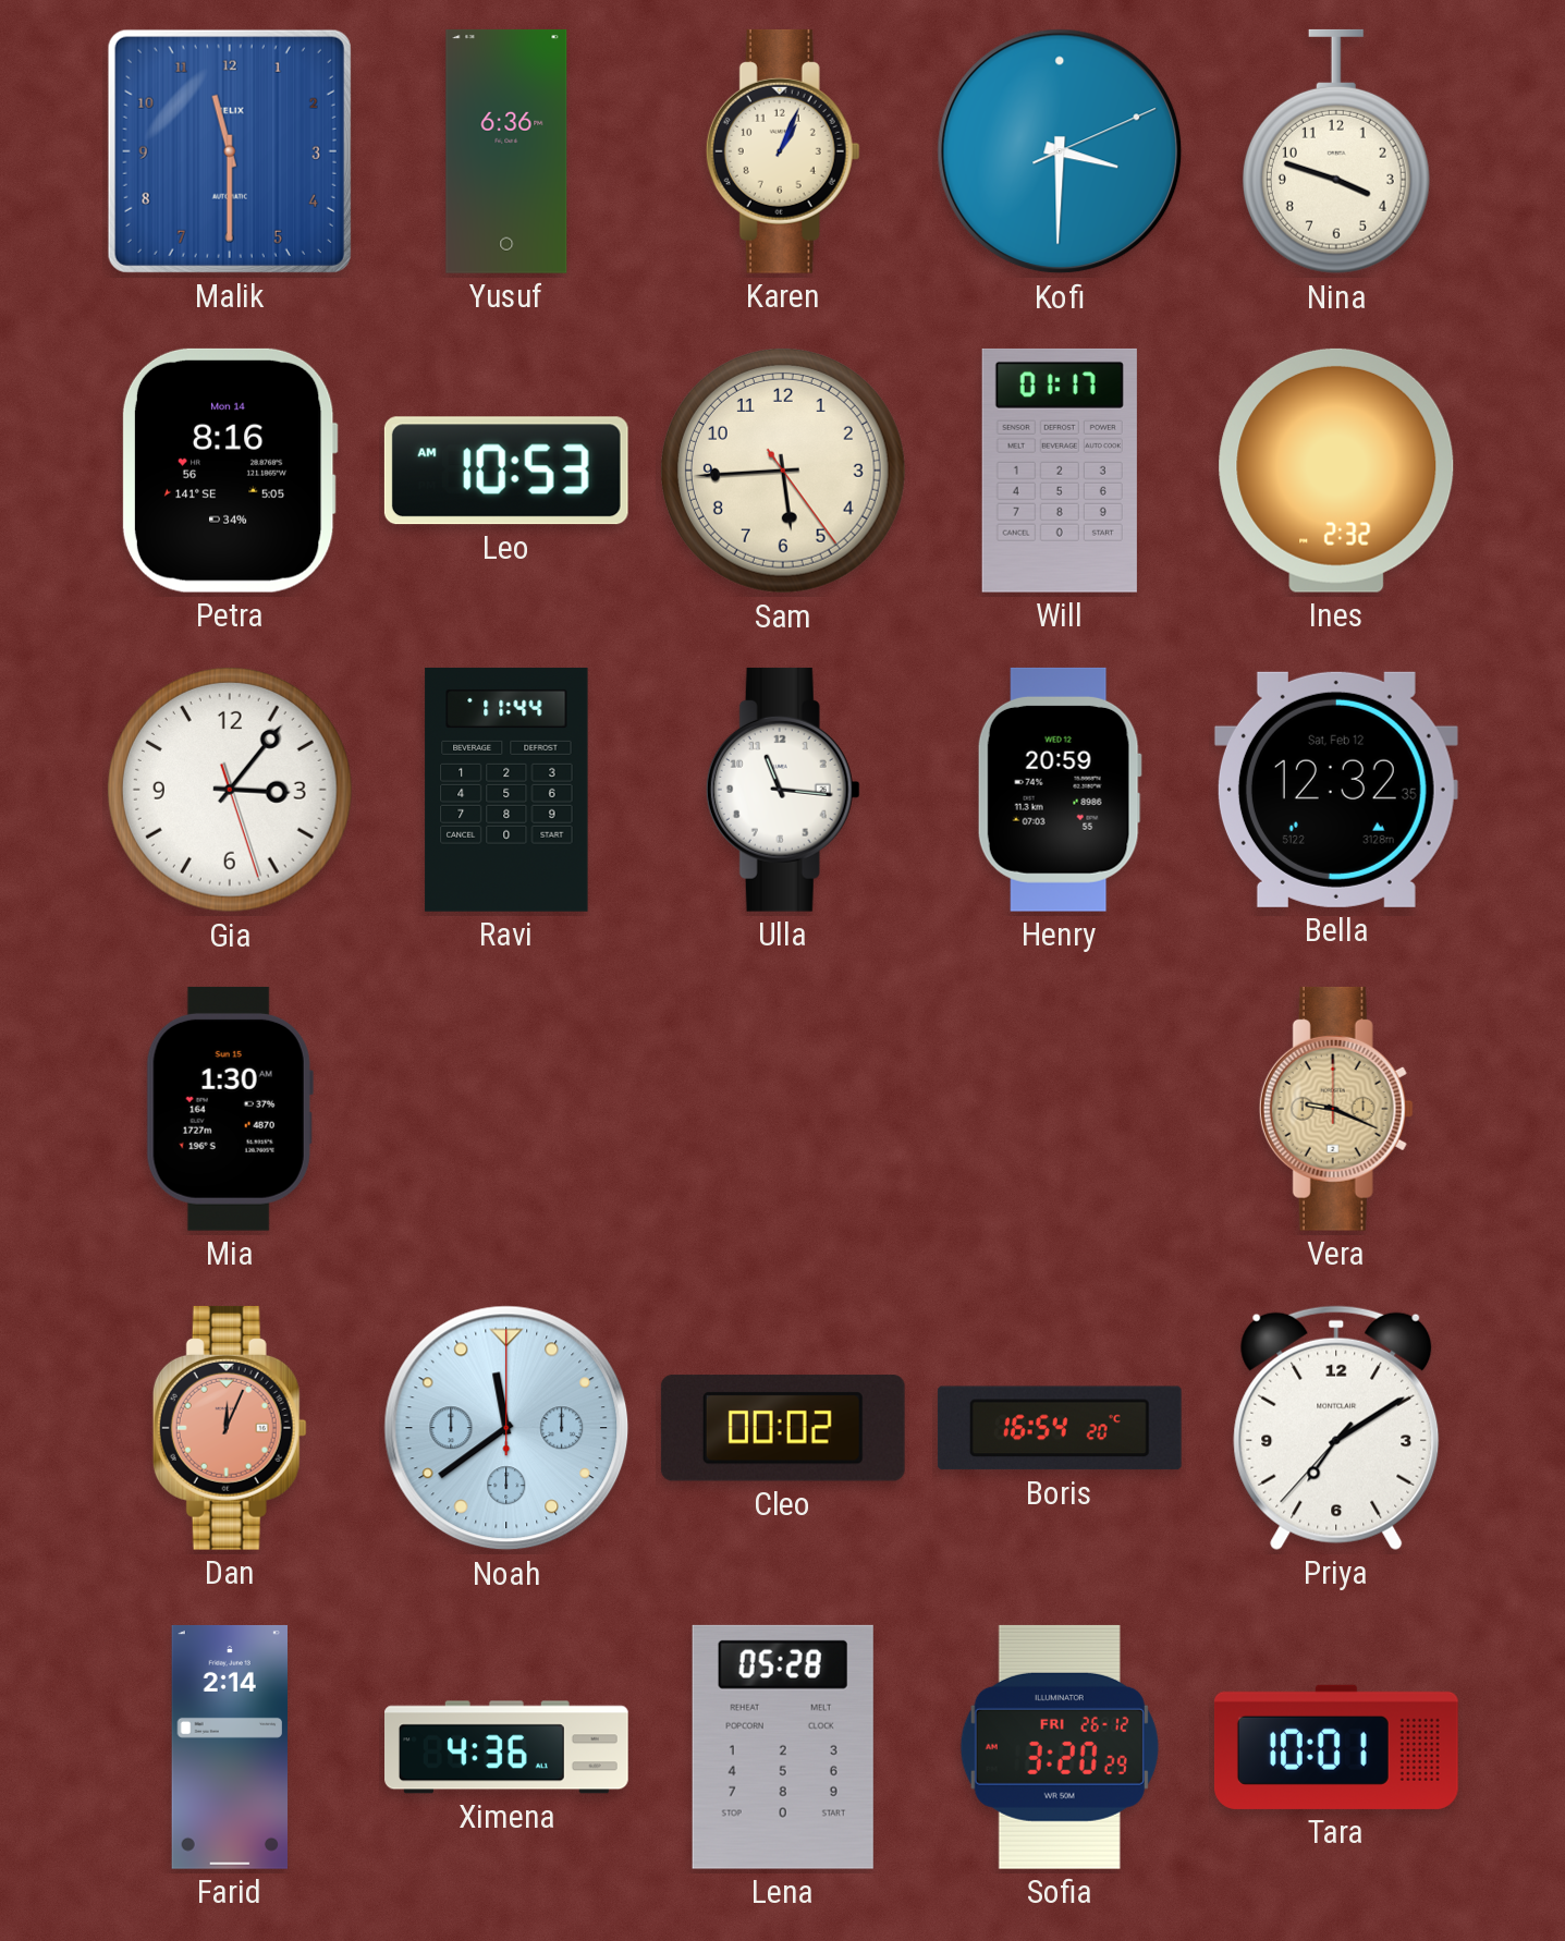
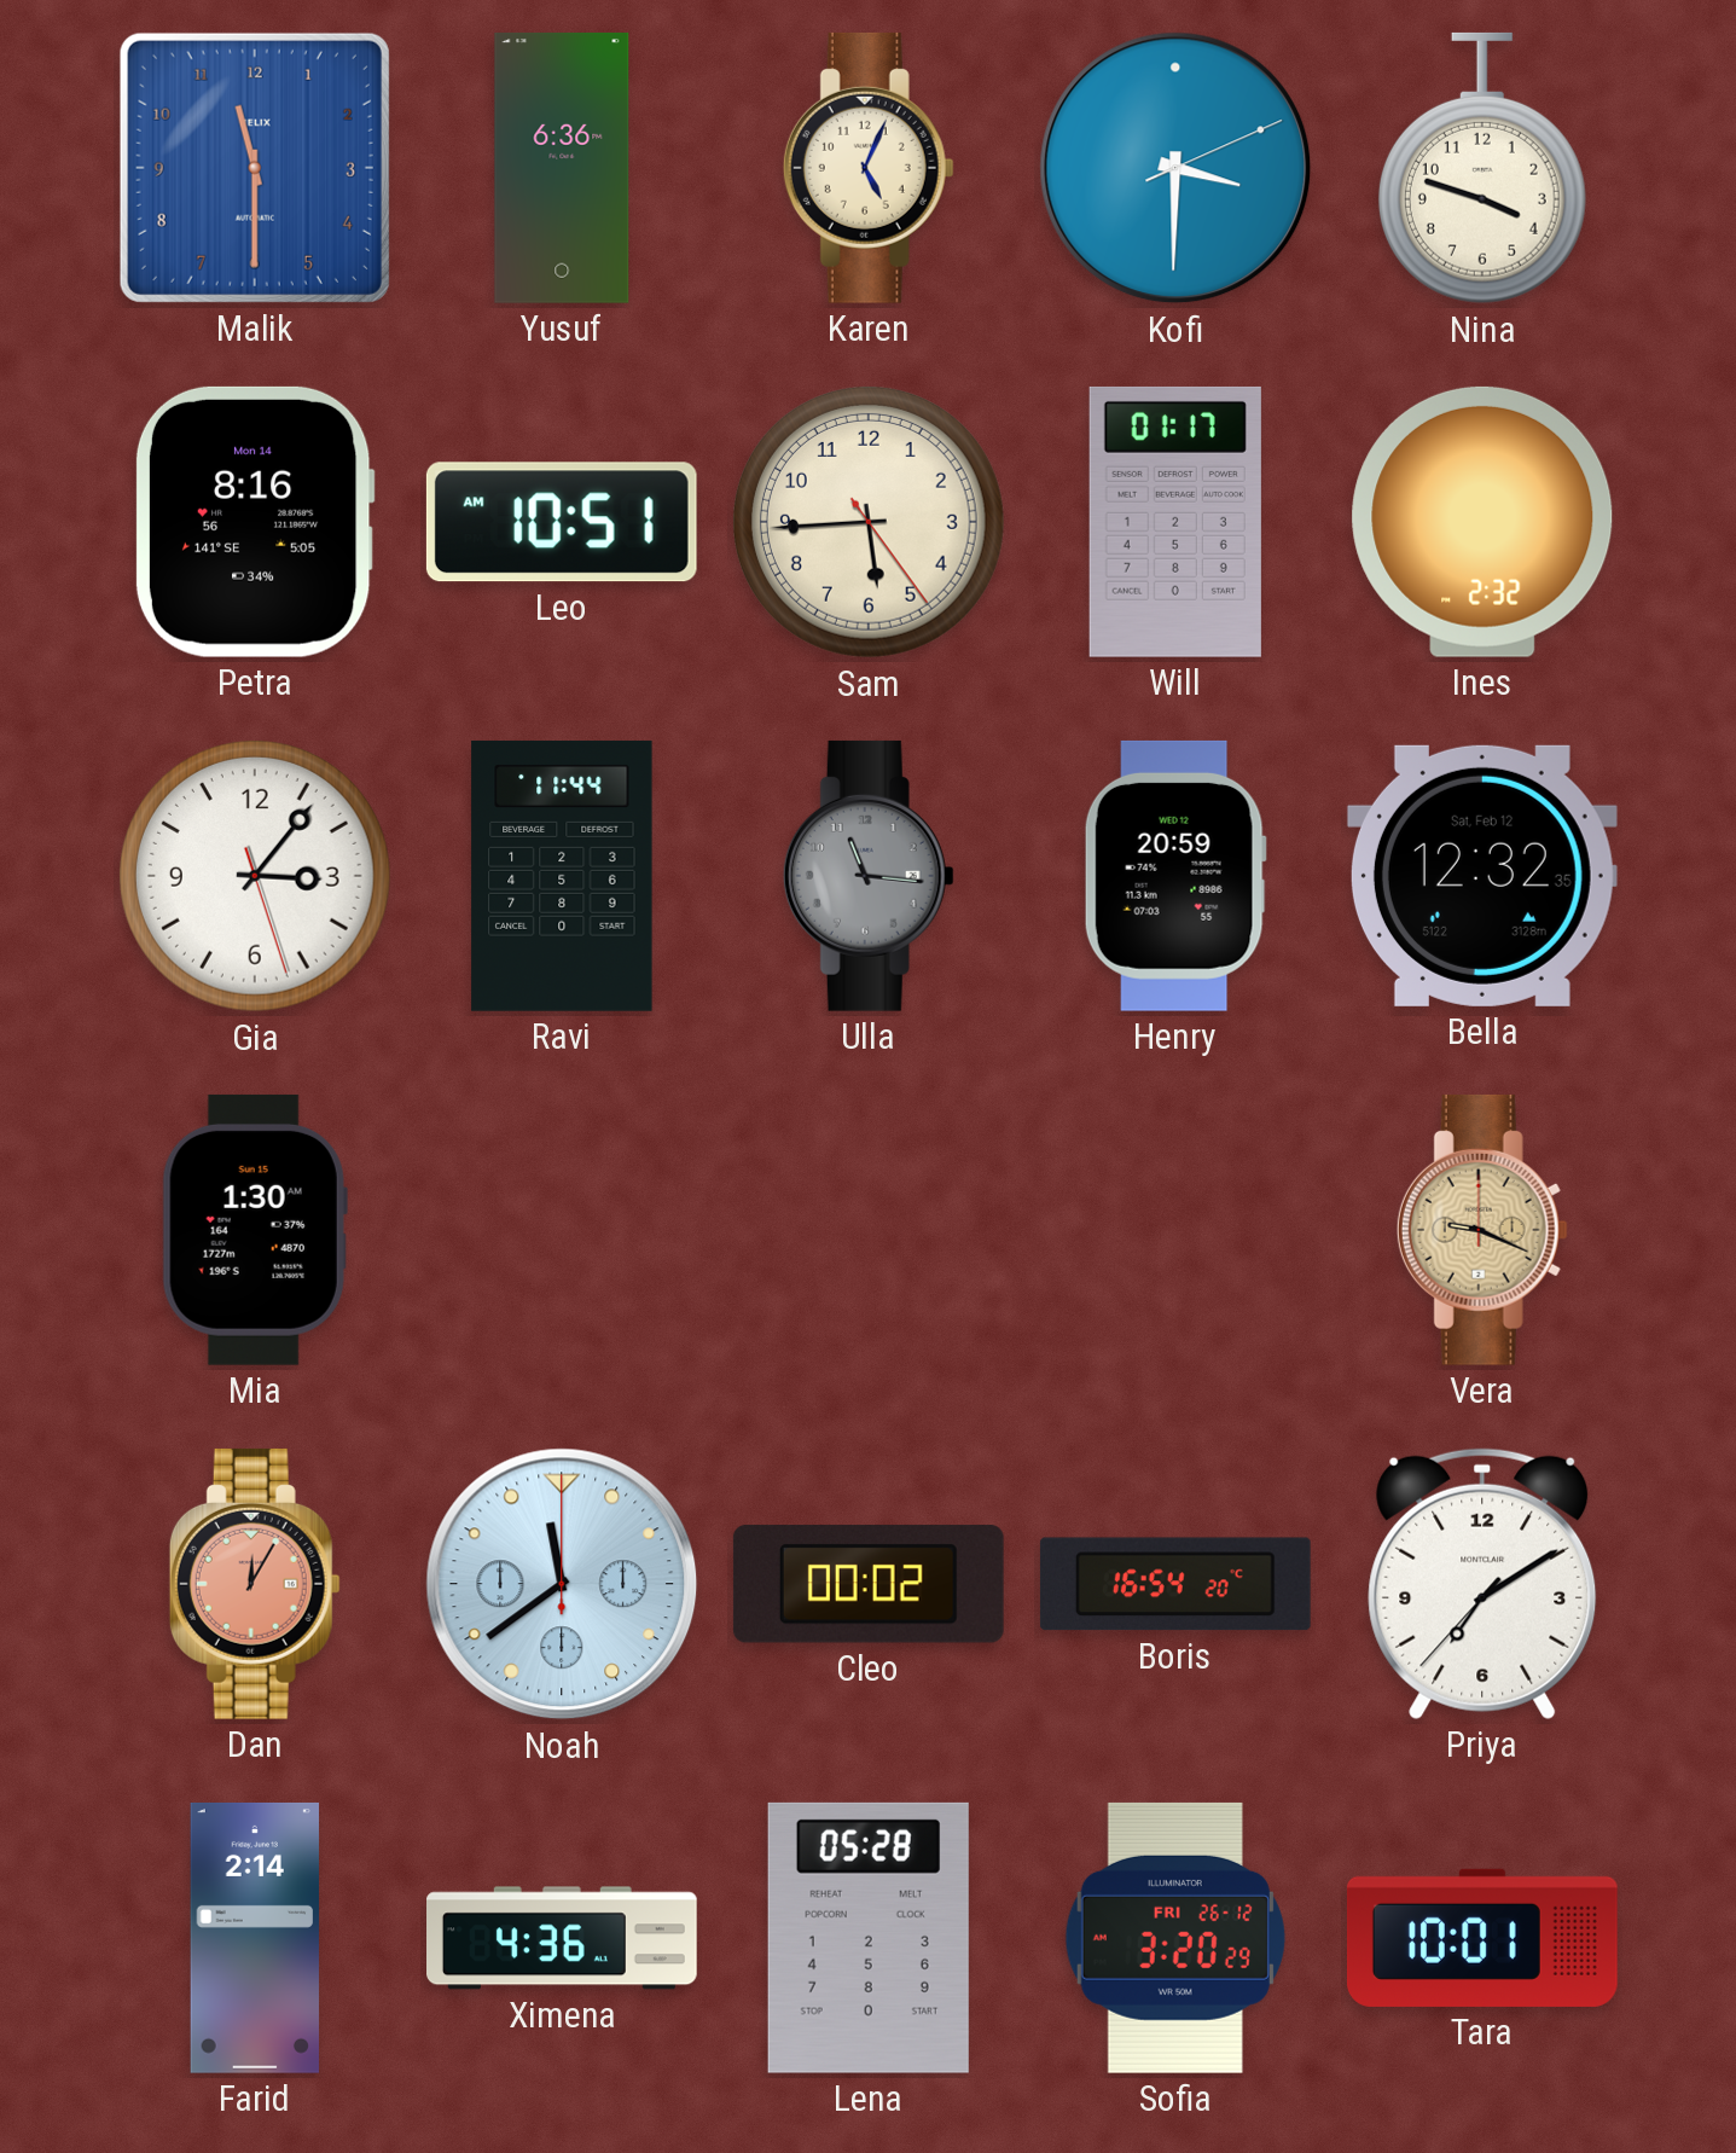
Karen: 1:04 -> 5:04 (869, 168)
Leo: 10:53 -> 10:51 (562, 522)
Ulla dial: white -> grey (869, 876)
Dan: 12:04 -> 12:05 (255, 1584)
